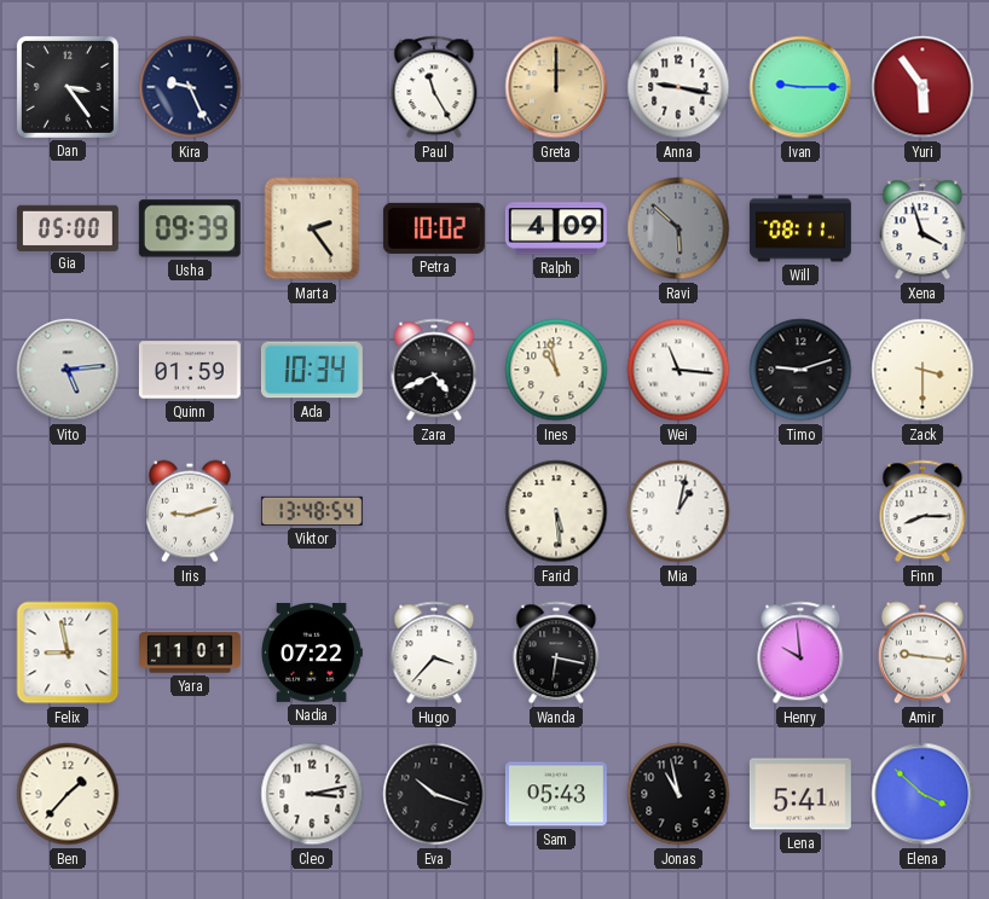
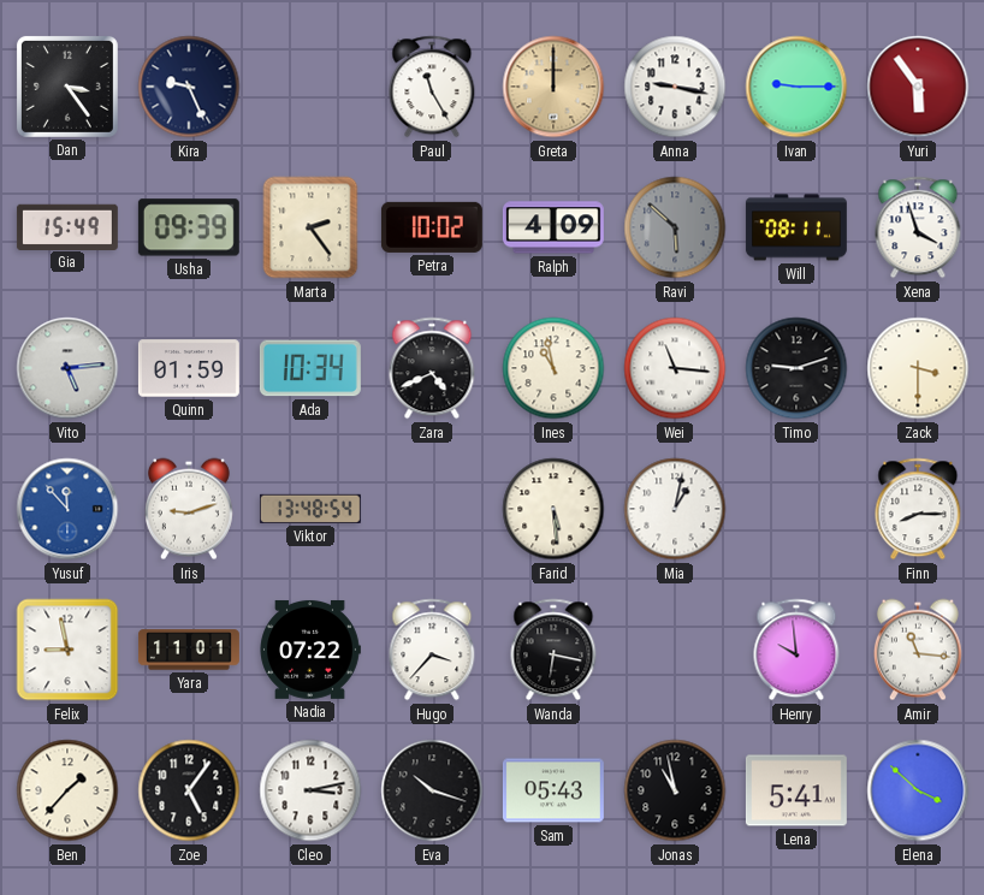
Gia: 05:00 -> 15:49 (67, 226)
Yusuf: none -> 11:53 (67, 509)
Amir: 9:16 -> 11:16 (918, 650)
Zoe: none -> 5:06 (189, 790)
